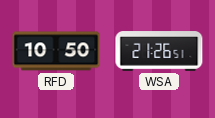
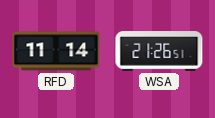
RFD: 10:50 -> 11:14 (56, 51)
